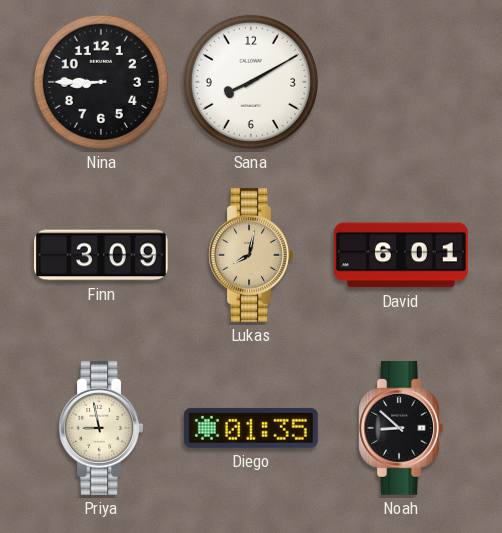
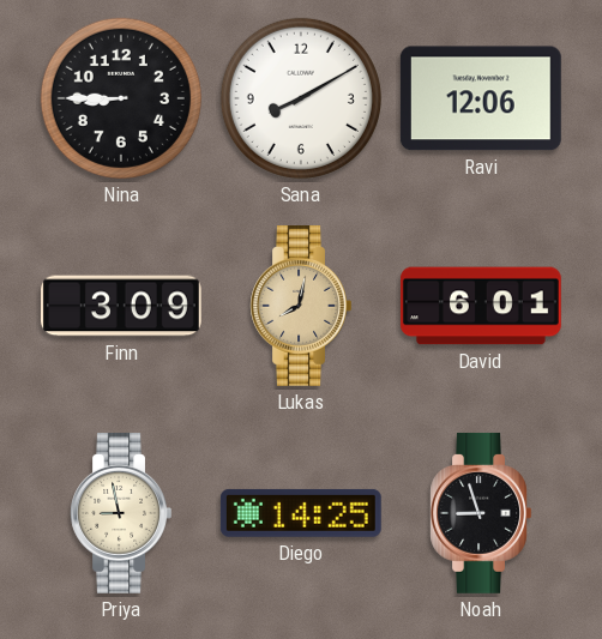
Ravi: none -> 12:06 (481, 98)
Diego: 01:35 -> 14:25 (301, 513)
Noah: 8:52 -> 8:57 (481, 513)
